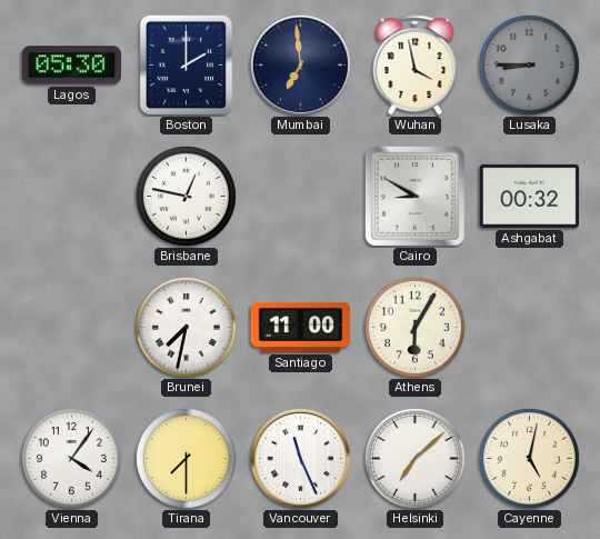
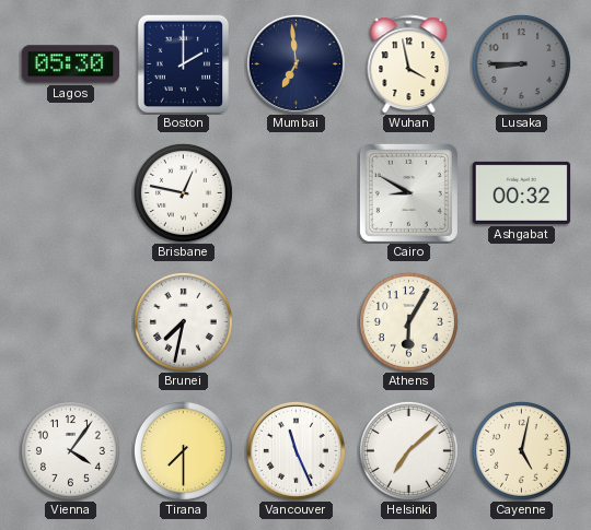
Santiago: 11:00 -> none (301, 327)
